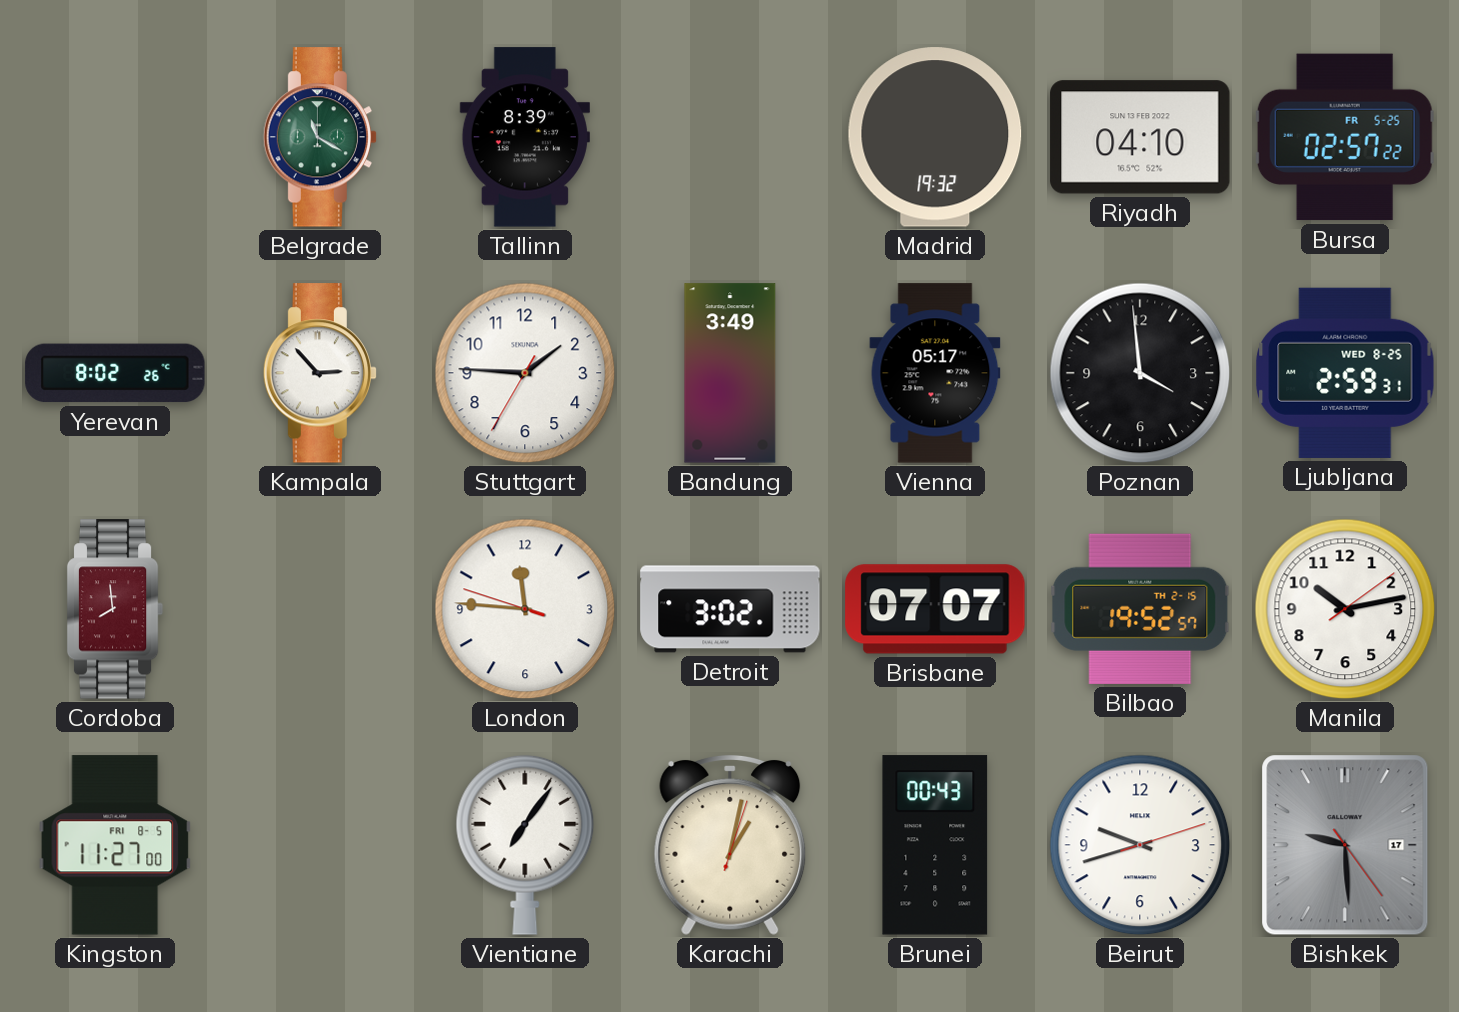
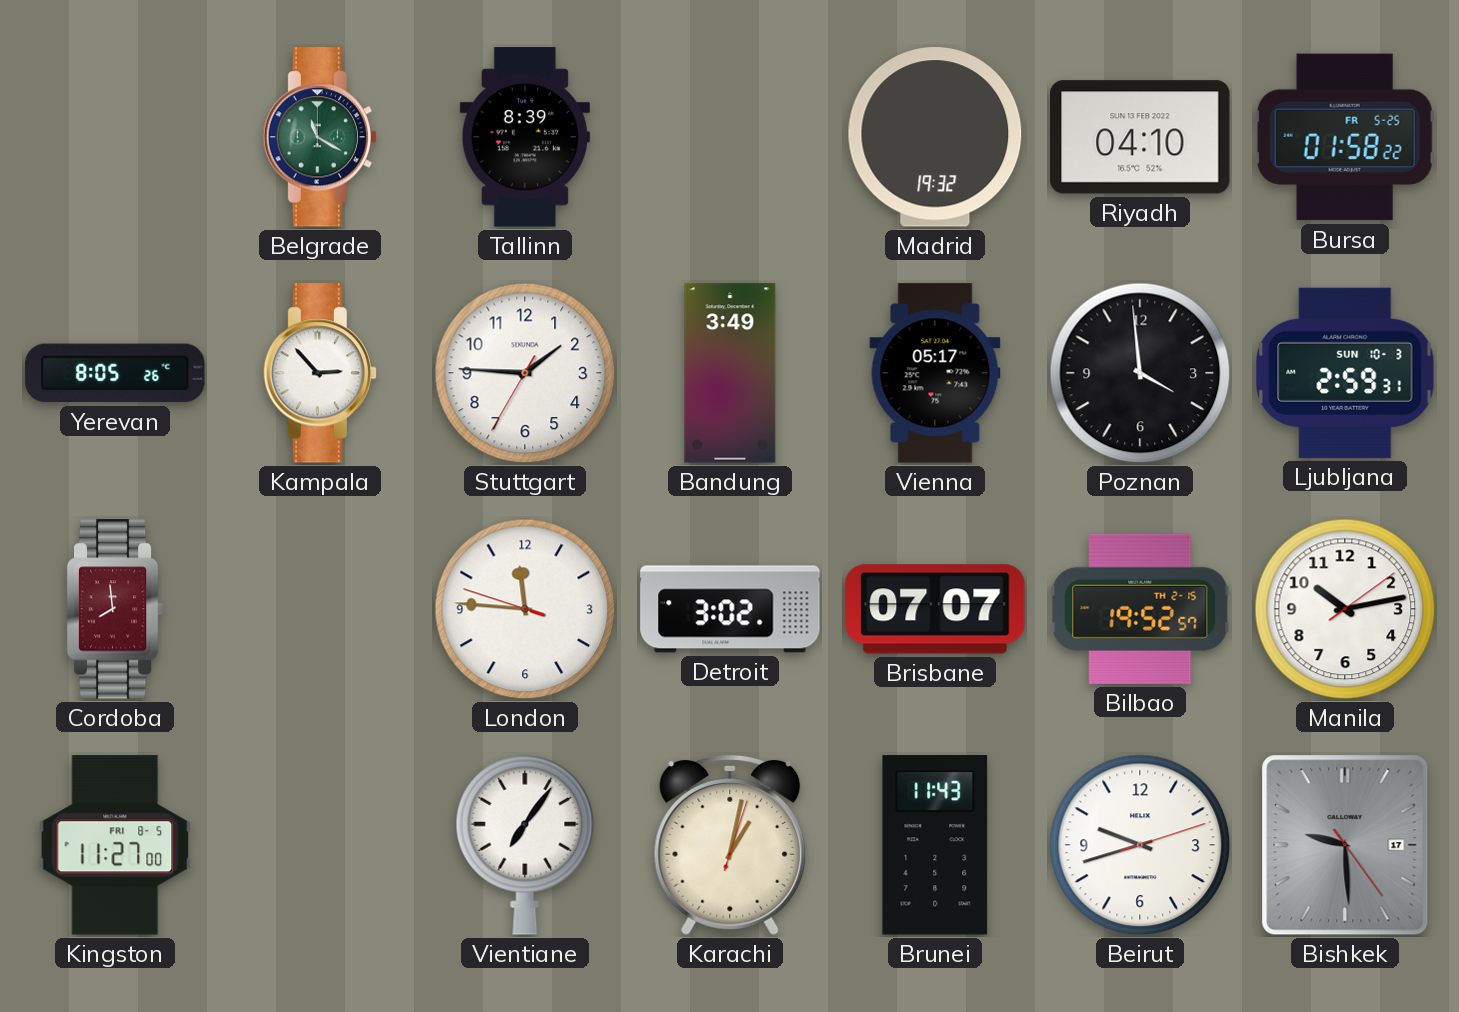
Bursa: 02:57 -> 01:58 (1345, 137)
Yerevan: 8:02 -> 8:05 (115, 373)
Ljubljana date: WED 8-25 -> SUN 10-3 (1345, 373)
Brunei: 00:43 -> 11:43 (935, 845)
